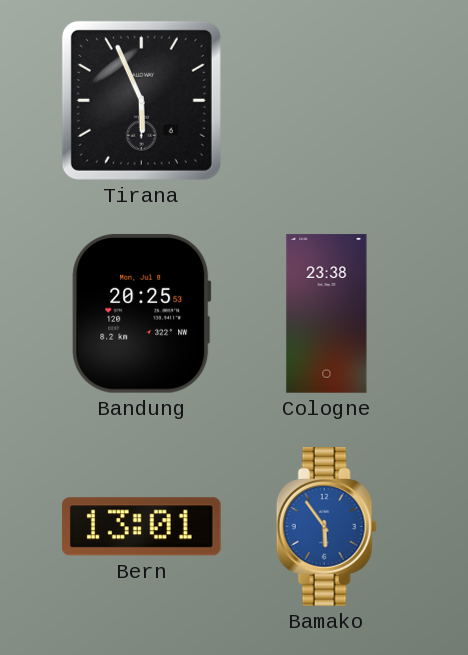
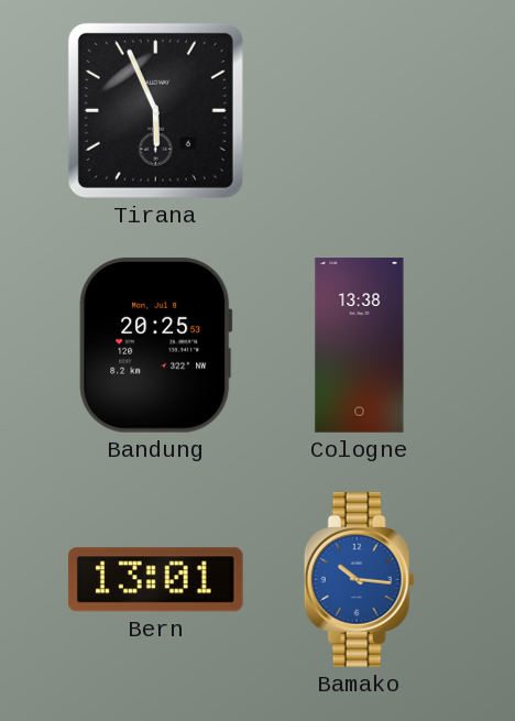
Cologne: 23:38 -> 13:38 (360, 346)
Bamako: 5:54 -> 10:16 (359, 580)
